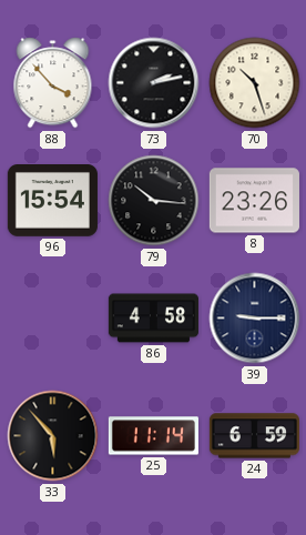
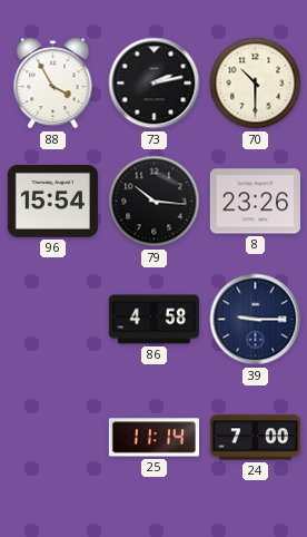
88: 3:53 -> 3:55 (53, 84)
70: 10:27 -> 10:30 (256, 84)
33: 5:53 -> none (53, 436)
24: 6:59 -> 7:00 (255, 438)
